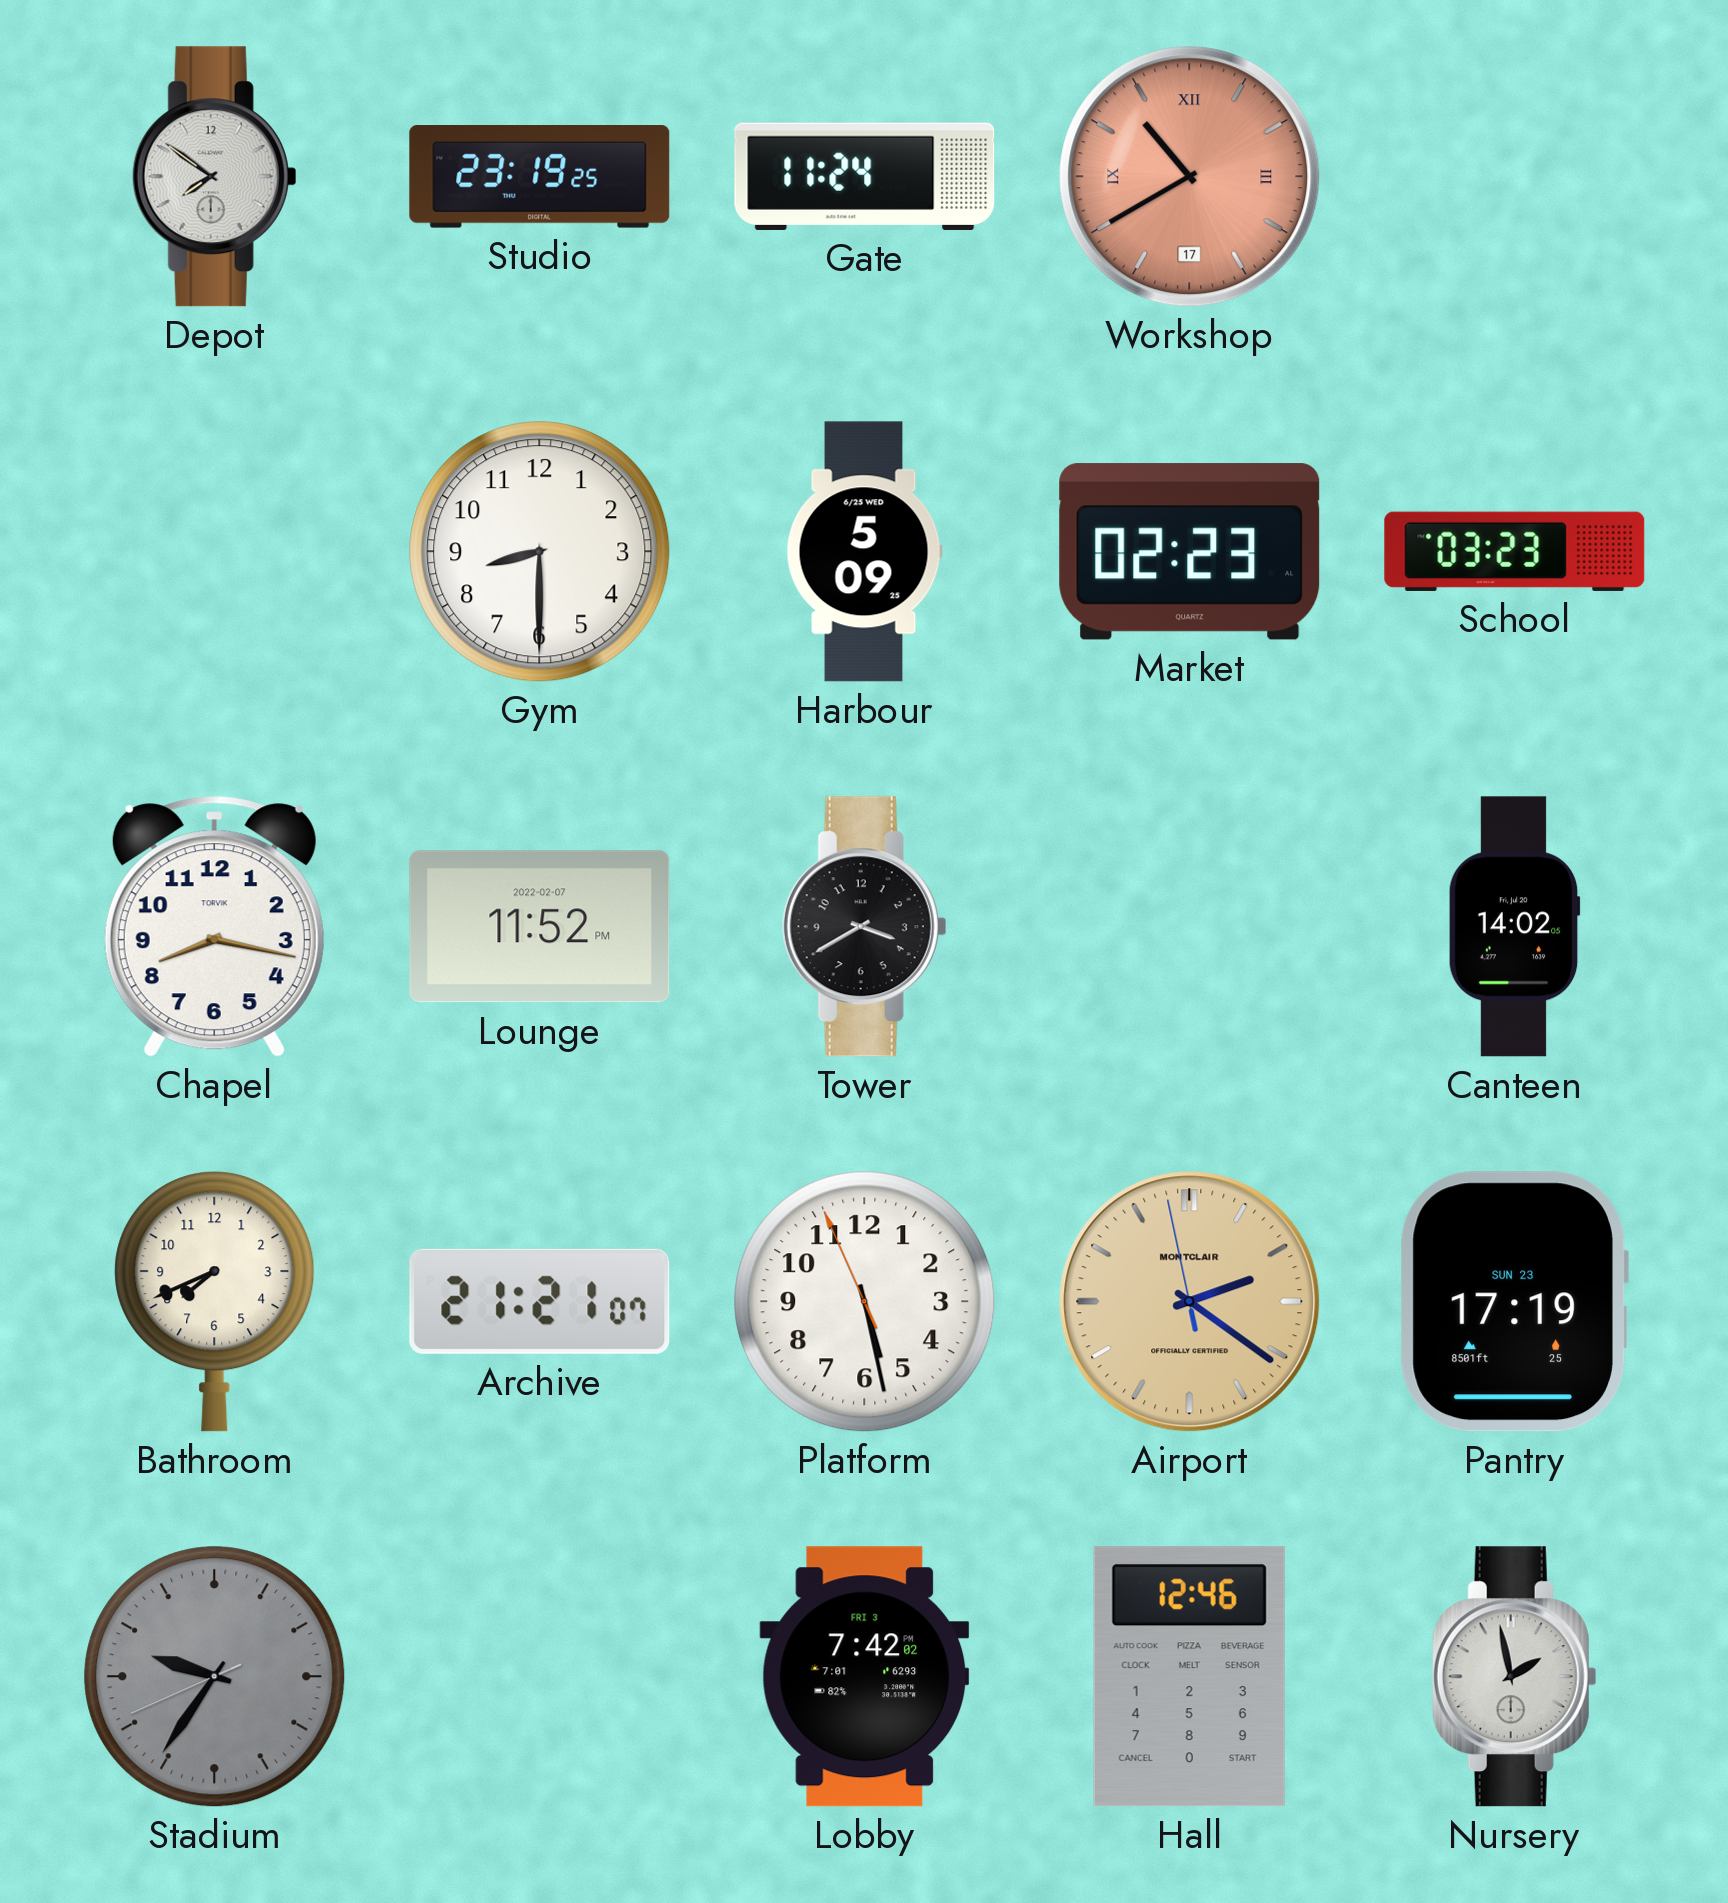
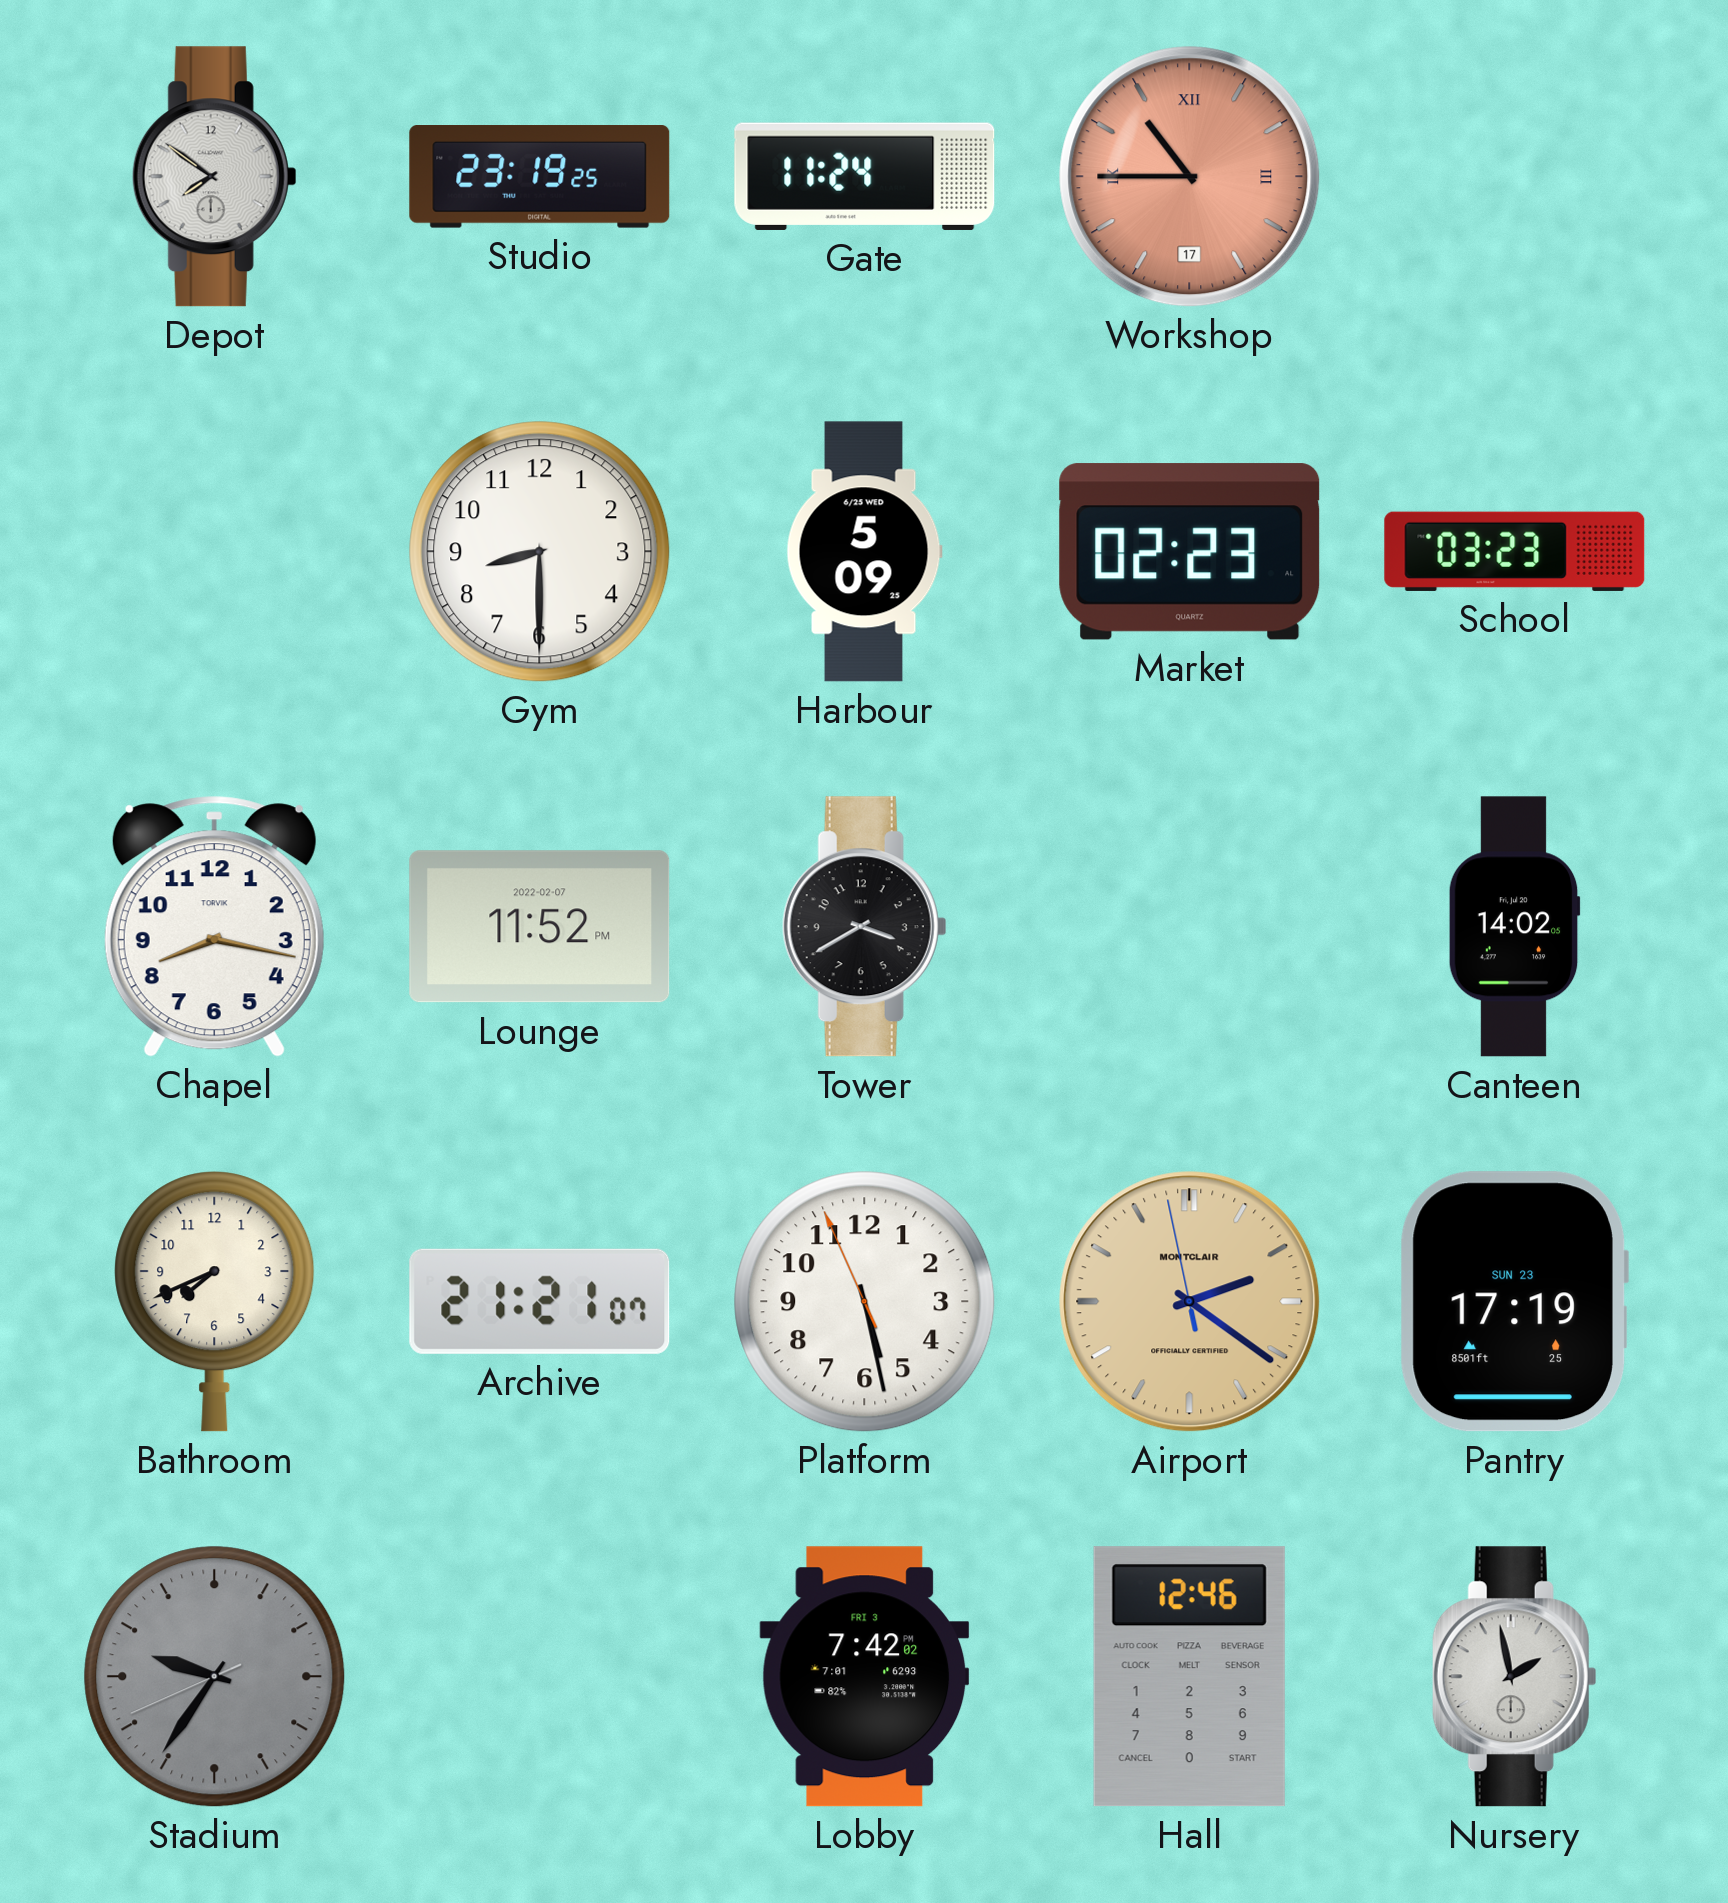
Workshop: 10:40 -> 10:45 (1190, 177)
